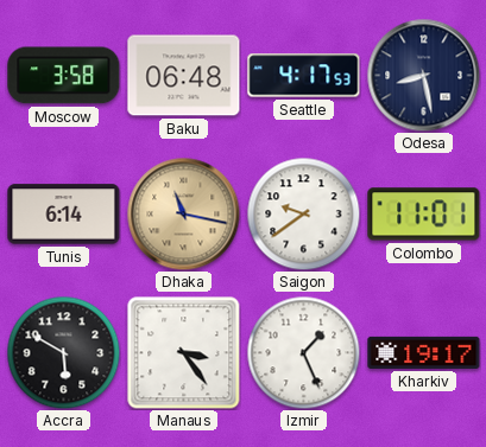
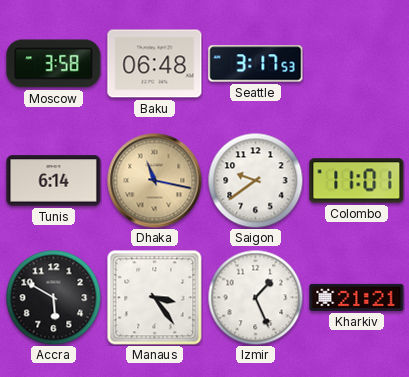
Seattle: 4:17 -> 3:17 (256, 64)
Odesa: 8:28 -> none (423, 75)
Kharkiv: 19:17 -> 21:21 (357, 297)
